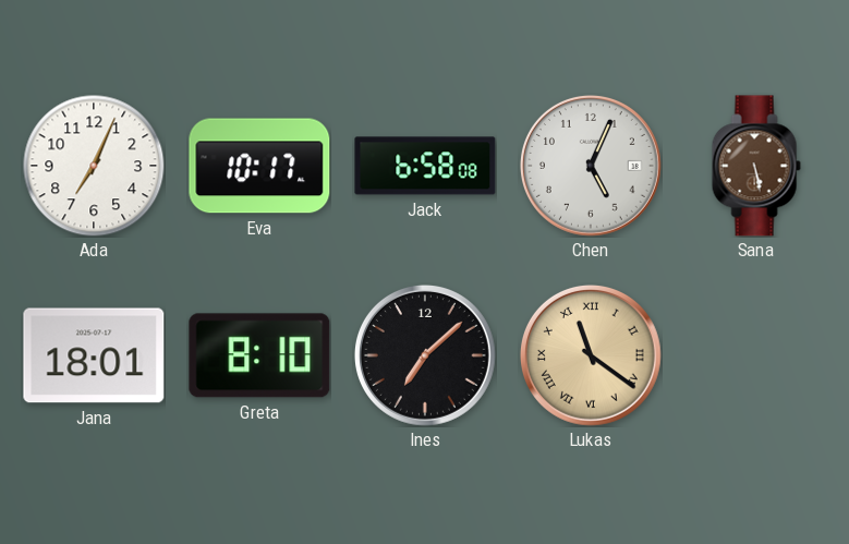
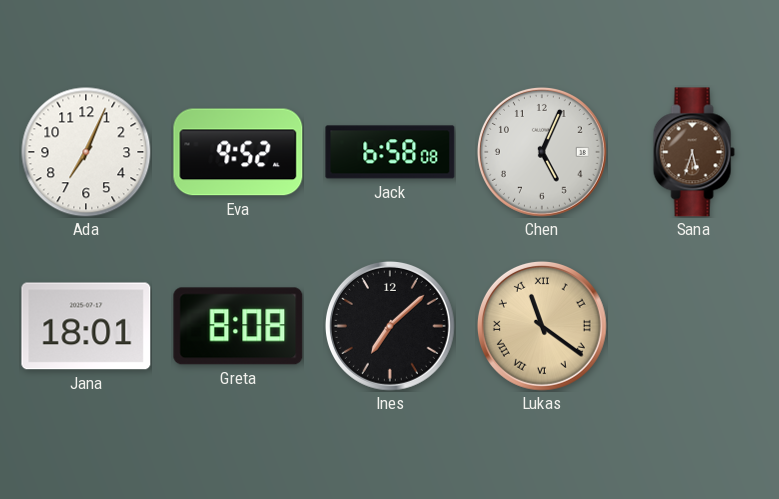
Eva: 10:17 -> 9:52 (238, 152)
Sana: 5:28 -> 5:33 (694, 152)
Greta: 8:10 -> 8:08 (238, 326)
